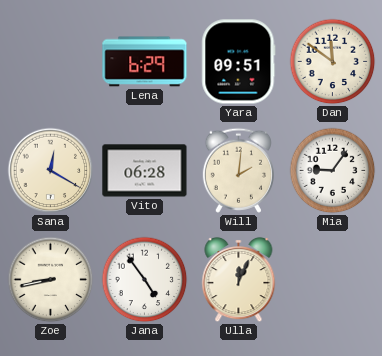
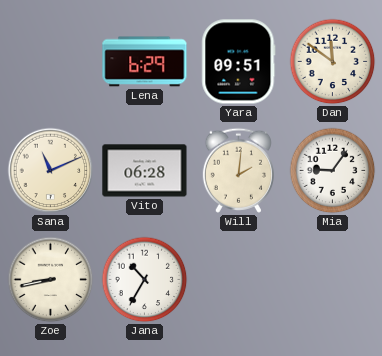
Sana: 12:20 -> 11:11 (51, 171)
Jana: 4:54 -> 10:35 (145, 280)
Ulla: 12:04 -> none (239, 280)
